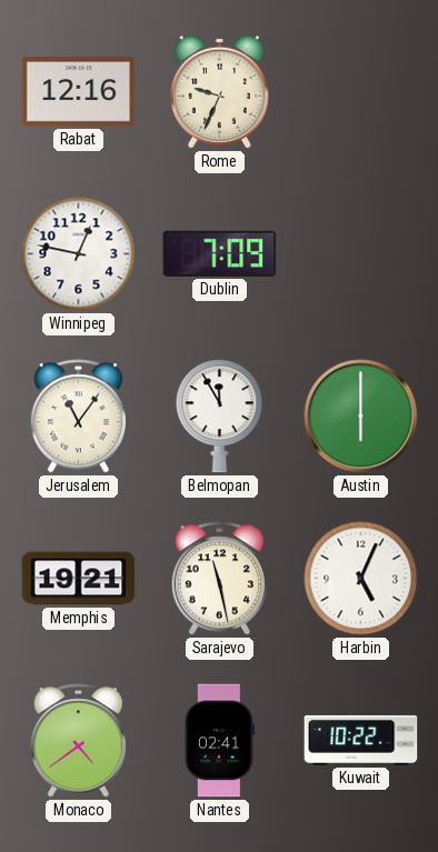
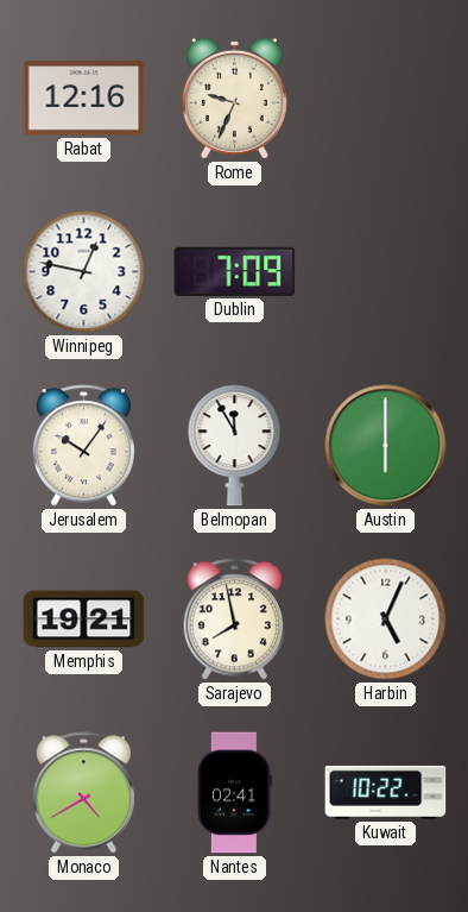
Jerusalem: 11:06 -> 10:06 (83, 446)
Sarajevo: 11:28 -> 7:58 (234, 619)
Monaco: 4:39 -> 4:40 (83, 793)
